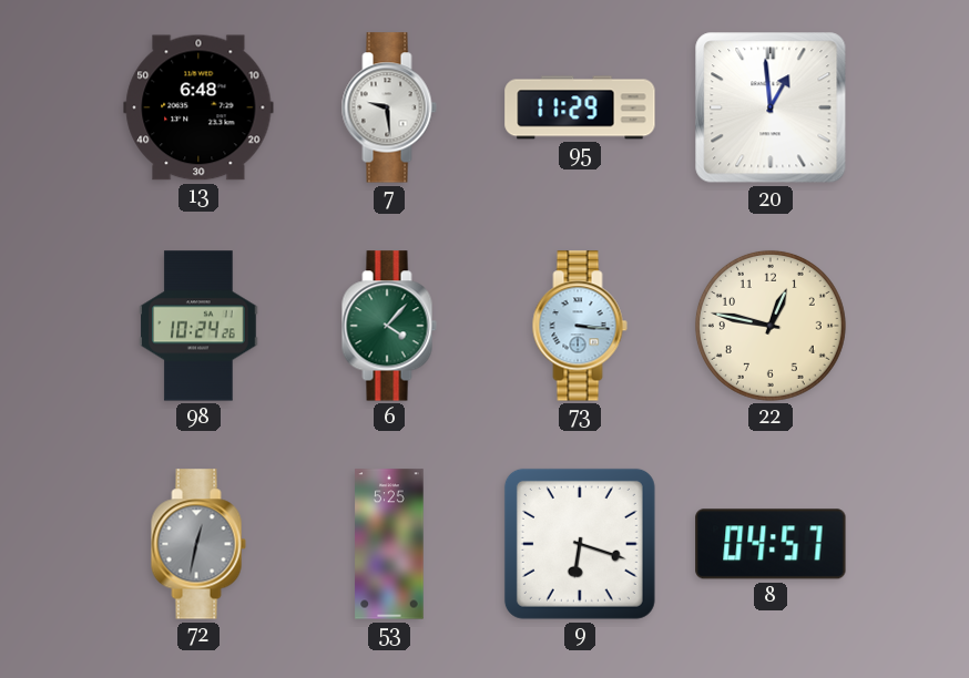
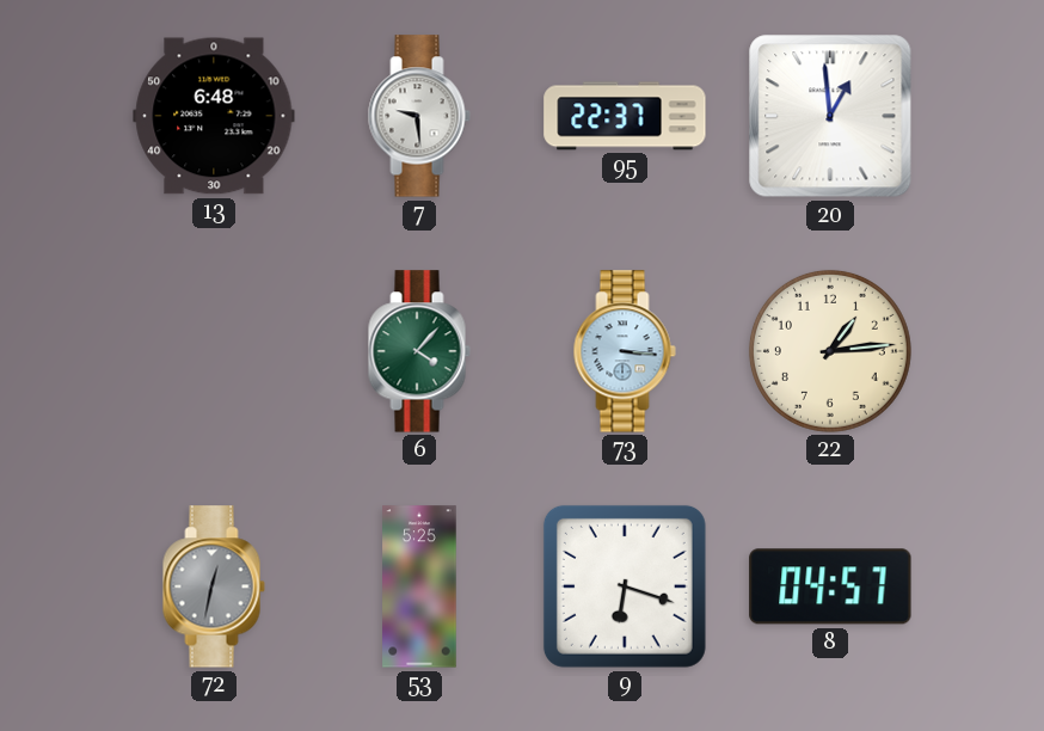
95: 11:29 -> 22:37 (625, 116)
98: 10:24 -> none (198, 326)
22: 12:47 -> 1:14 (830, 351)
